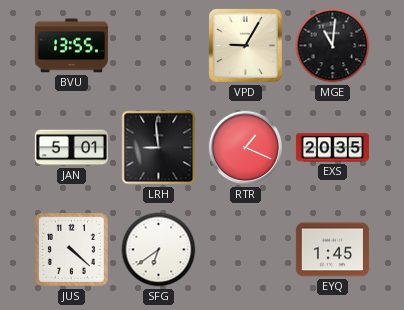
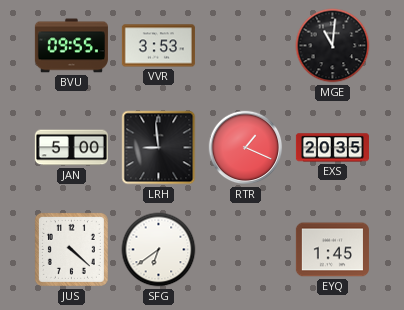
BVU: 13:55 -> 09:55 (71, 46)
VVR: none -> 3:53 (158, 46)
VPD: 9:05 -> none (245, 45)
JAN: 5:01 -> 5:00 (71, 148)
